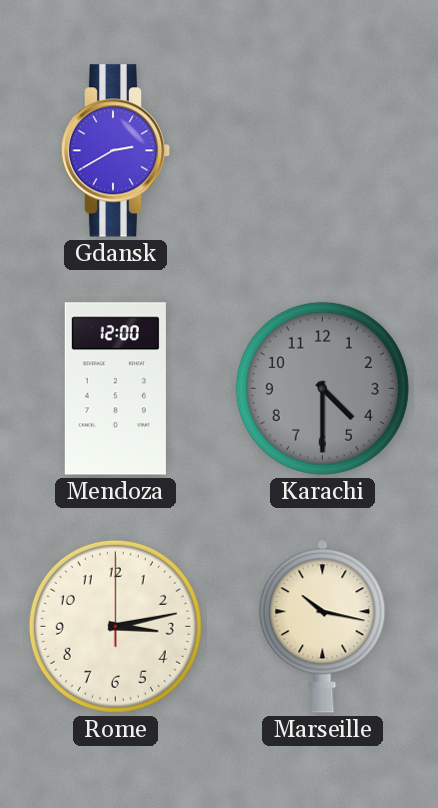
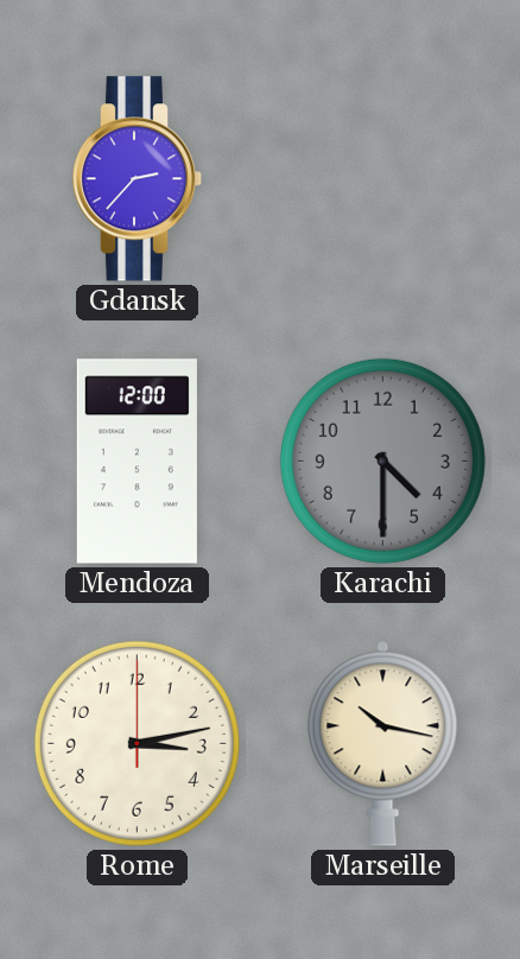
Gdansk: 2:40 -> 2:37 (138, 179)
